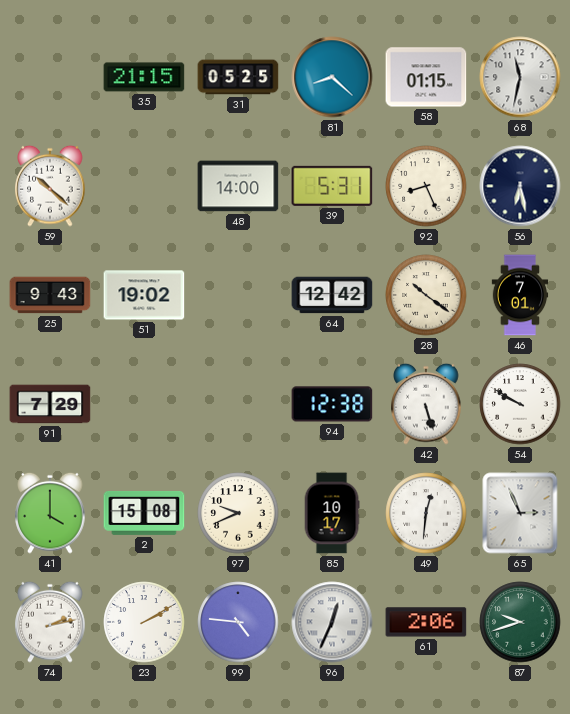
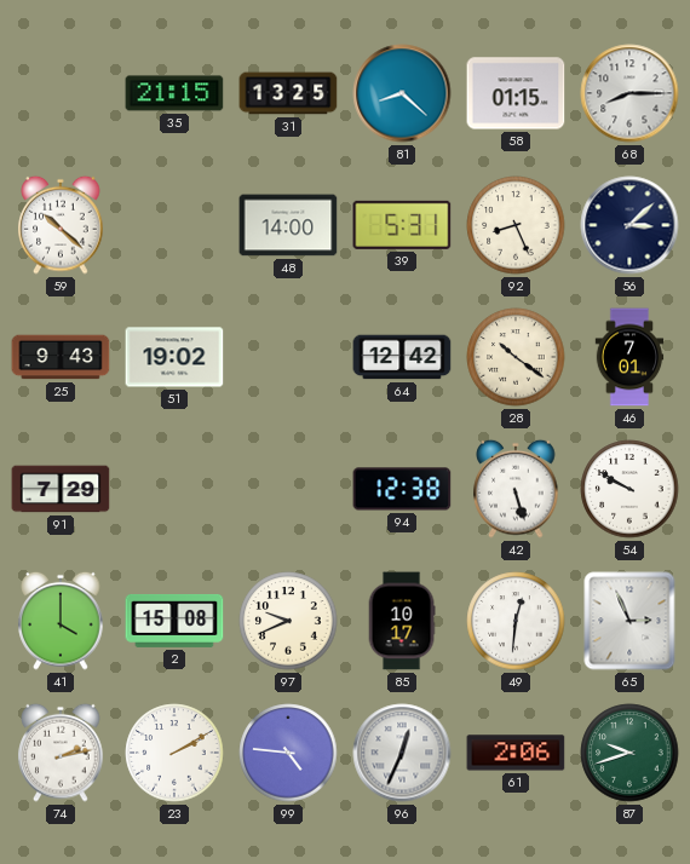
31: 05:25 -> 13:25 (288, 93)
68: 11:32 -> 8:15 (629, 93)
56: 6:28 -> 3:08 (629, 225)
